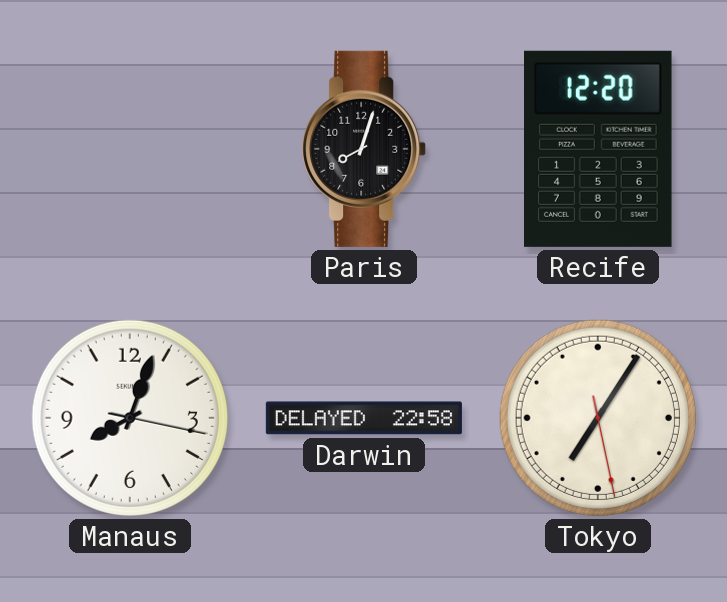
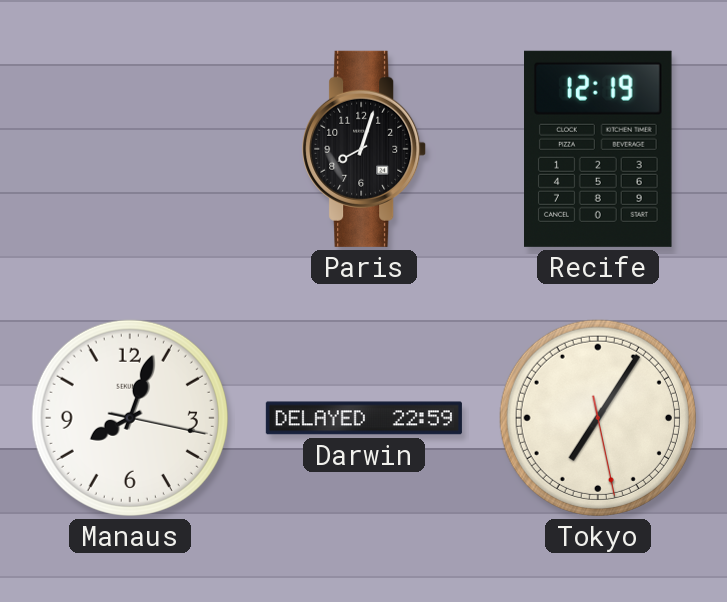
Recife: 12:20 -> 12:19 (599, 149)
Darwin: 22:58 -> 22:59 (364, 418)
